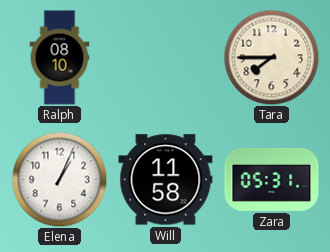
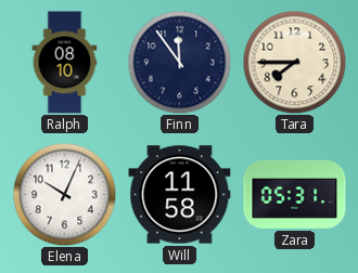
Finn: none -> 11:54 (179, 62)
Elena: 1:04 -> 10:04 (64, 194)
